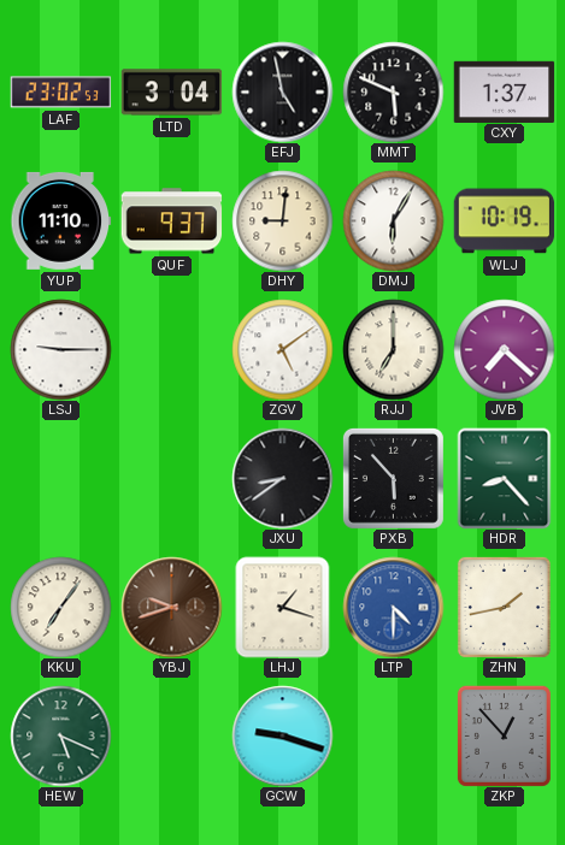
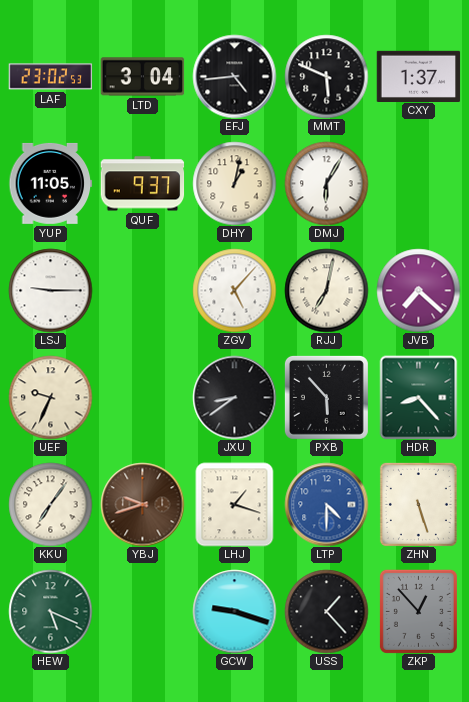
EFJ: 4:58 -> 4:44 (234, 76)
YUP: 11:10 -> 11:05 (50, 183)
DHY: 9:01 -> 1:02 (234, 183)
WLJ: 10:19 -> none (504, 221)
ZGV: 5:09 -> 5:07 (234, 290)
RJJ: 7:00 -> 7:02 (326, 290)
UEF: none -> 9:34 (50, 397)
ZHN: 1:43 -> 5:27 (418, 504)
USS: none -> 1:23 (326, 611)
